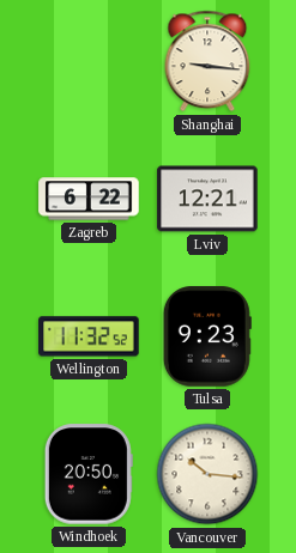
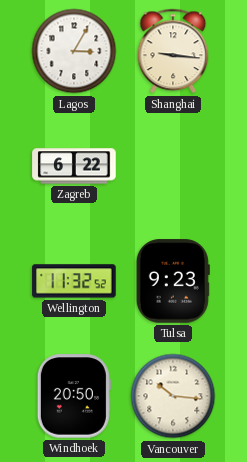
Lagos: none -> 3:05 (74, 51)
Lviv: 12:21 -> none (207, 199)
